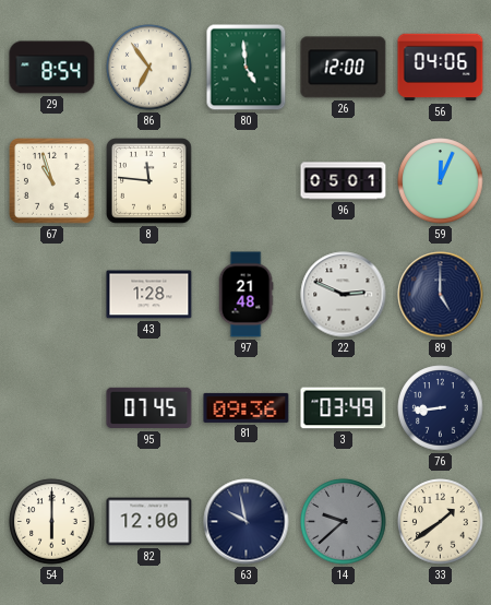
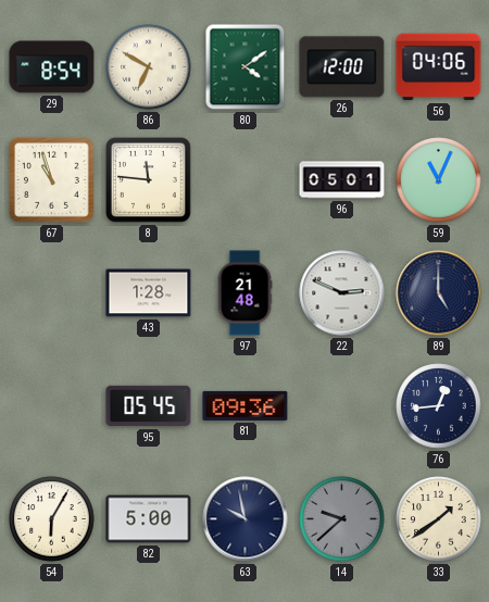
86: 6:54 -> 6:50 (149, 67)
80: 4:59 -> 4:09 (246, 67)
59: 12:04 -> 11:04 (439, 180)
95: 07:45 -> 05:45 (149, 406)
3: 03:49 -> none (344, 408)
76: 8:44 -> 12:44 (439, 406)
54: 6:00 -> 6:05 (52, 519)
82: 12:00 -> 5:00 (149, 519)
